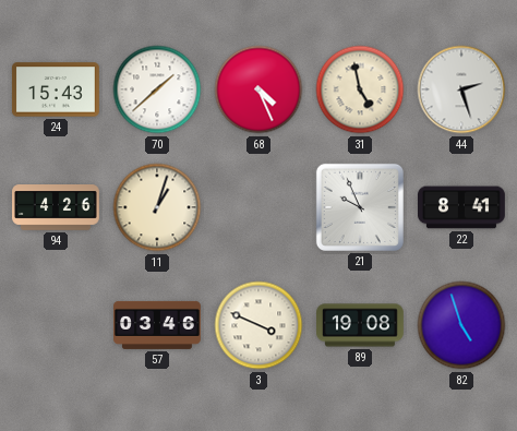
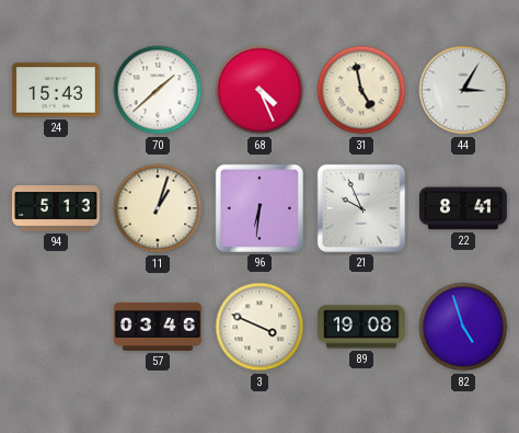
44: 2:27 -> 3:05 (463, 90)
94: 4:26 -> 5:13 (57, 208)
96: none -> 6:31 (259, 208)
